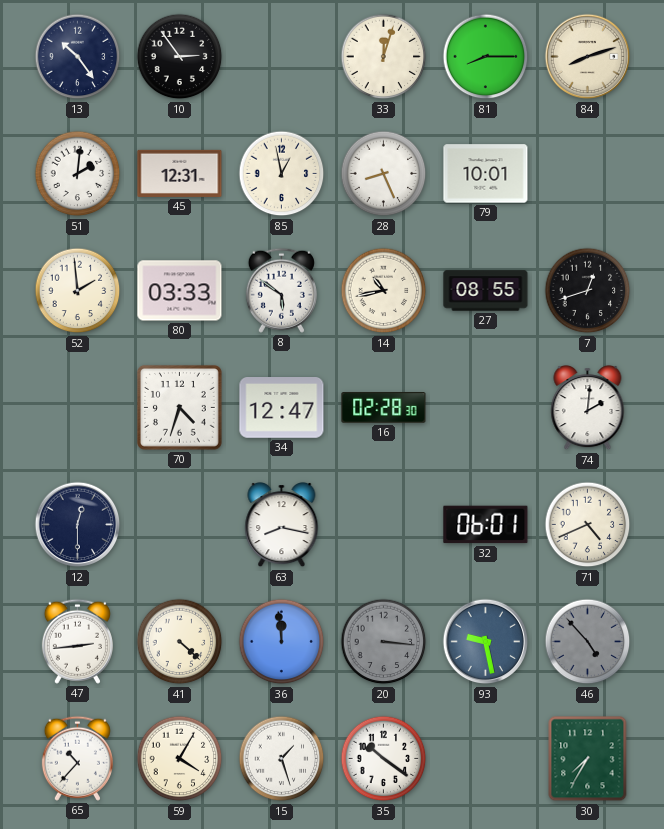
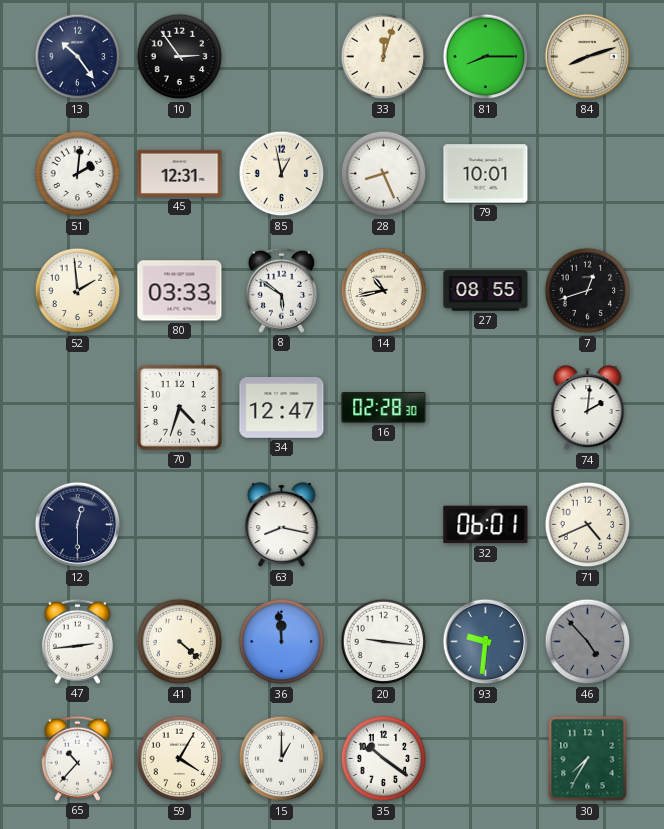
20: 3:16 -> 9:16 (384, 642)
20 dial: grey -> white (384, 642)
93: 9:28 -> 9:31 (486, 642)
15: 1:27 -> 1:00 (282, 759)
